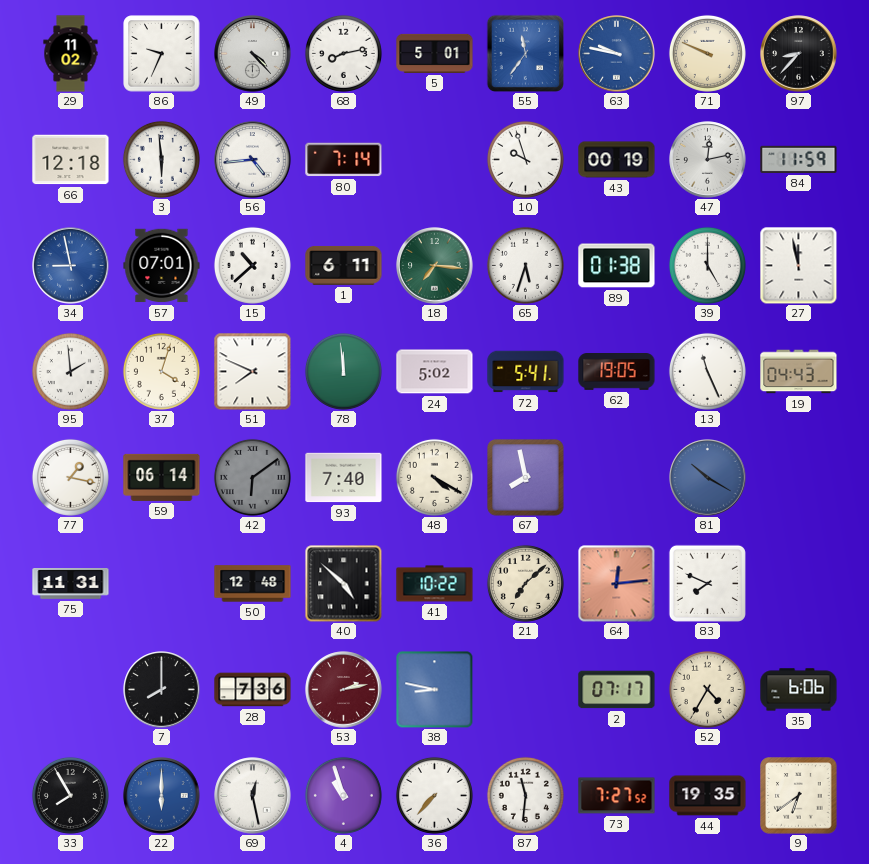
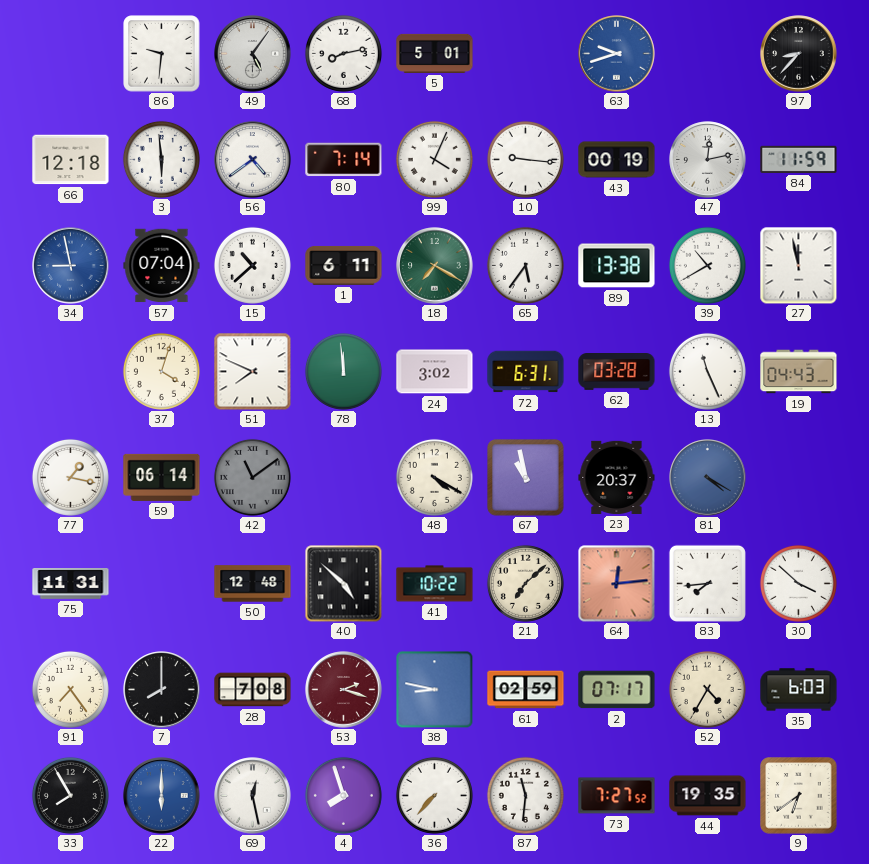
29: 11:02 -> none (71, 54)
86: 9:34 -> 9:31 (162, 54)
49: 4:23 -> 5:06 (253, 54)
55: 11:36 -> none (525, 53)
63: 9:47 -> 9:42 (617, 54)
71: 9:49 -> none (707, 53)
56: 4:44 -> 4:39 (253, 160)
99: none -> 4:04 (434, 159)
10: 9:57 -> 9:16 (525, 159)
57: 07:01 -> 07:04 (162, 266)
18: 7:16 -> 7:20 (435, 266)
65: 5:33 -> 5:36 (525, 265)
89: 01:38 -> 13:38 (617, 266)
39: 5:00 -> 10:40 (707, 265)
95: 1:59 -> none (70, 371)
24: 5:02 -> 3:02 (435, 372)
72: 5:41 -> 6:31 (526, 372)
62: 19:05 -> 03:28 (617, 372)
42: 6:09 -> 11:09 (252, 477)
93: 7:40 -> none (344, 478)
67: 7:58 -> 10:58 (526, 478)
23: none -> 20:37 (617, 477)
81: 10:20 -> 4:20 (708, 478)
83: 7:49 -> 7:44 (707, 583)
30: none -> 3:52 (798, 583)
91: none -> 7:24 (70, 689)
28: 7:36 -> 7:08 (253, 690)
53: 2:13 -> 2:18 (344, 690)
61: none -> 02:59 (526, 690)
35: 6:06 -> 6:03 (799, 690)
4: 10:57 -> 7:57 (343, 795)
